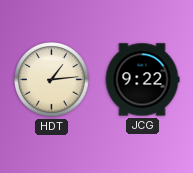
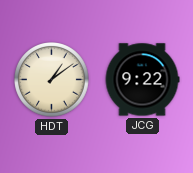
HDT: 1:14 -> 1:09 (52, 80)
